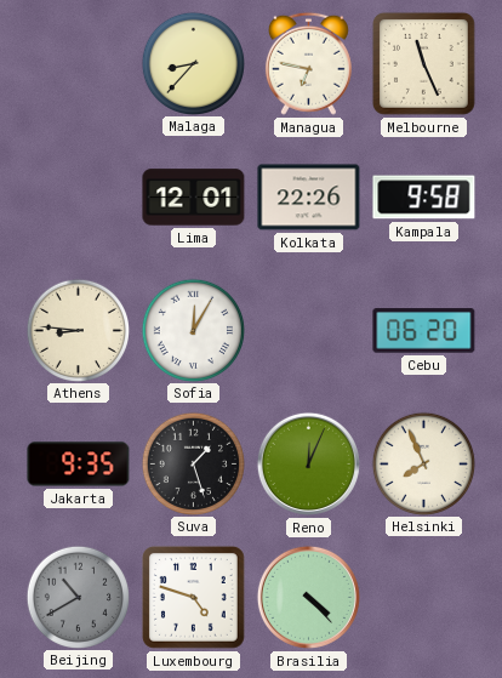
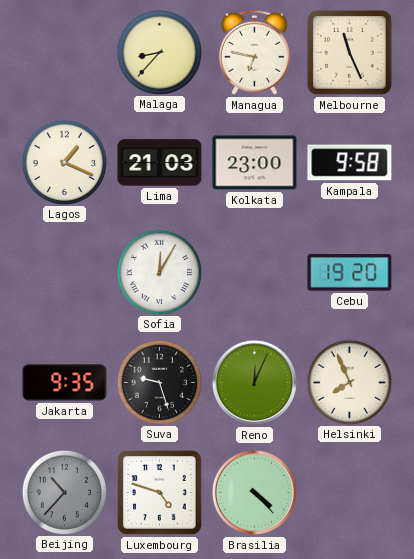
Lagos: none -> 1:19 (64, 162)
Lima: 12:01 -> 21:03 (160, 163)
Kolkata: 22:26 -> 23:00 (255, 163)
Athens: 8:46 -> none (78, 330)
Cebu: 06:20 -> 19:20 (350, 273)
Suva: 1:27 -> 9:27 (159, 382)
Beijing: 10:40 -> 10:37 (64, 492)
